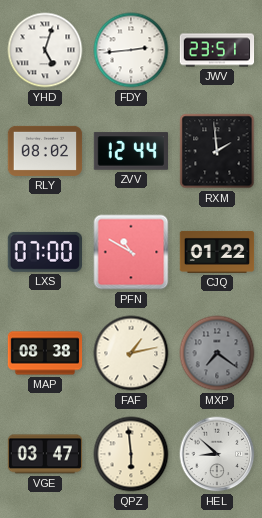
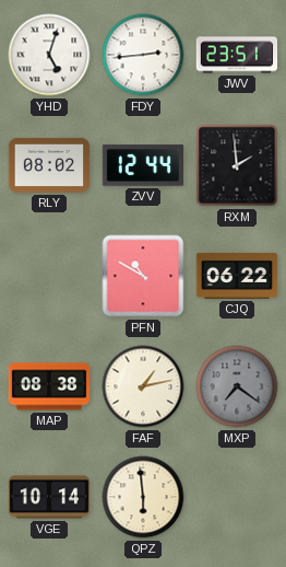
LXS: 07:00 -> none (44, 252)
CJQ: 01:22 -> 06:22 (237, 276)
VGE: 03:47 -> 10:14 (48, 497)
HEL: 8:52 -> none (217, 454)
